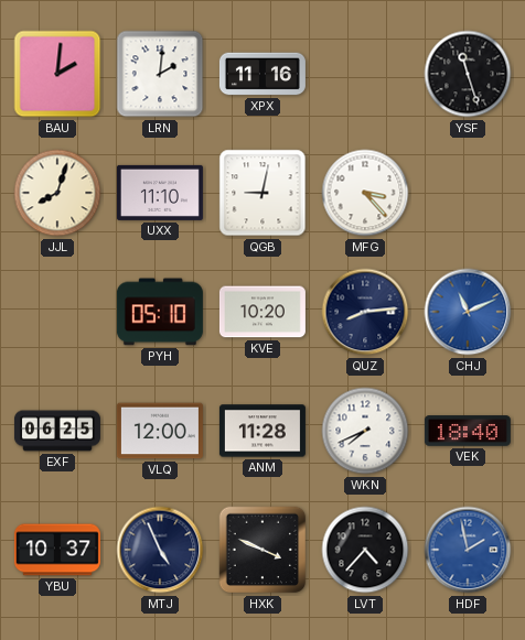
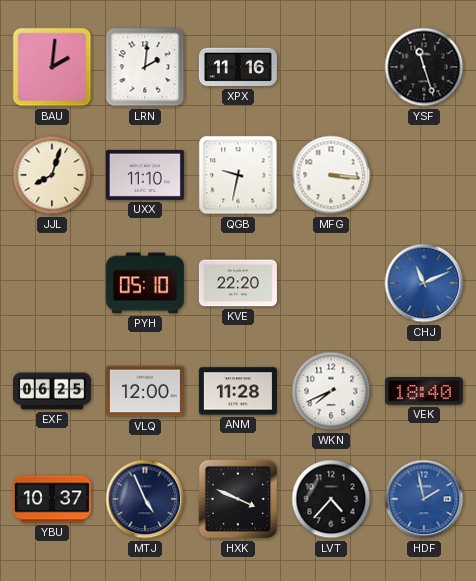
QGB: 9:02 -> 9:32 (238, 175)
MFG: 3:23 -> 3:16 (331, 175)
KVE: 10:20 -> 22:20 (238, 283)
QUZ: 8:14 -> none (365, 312)
